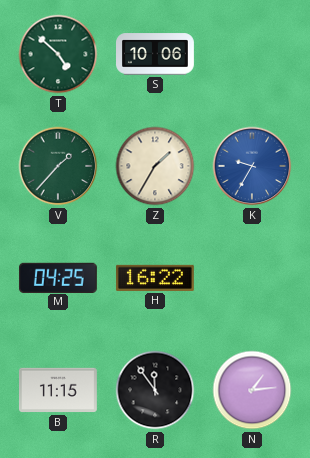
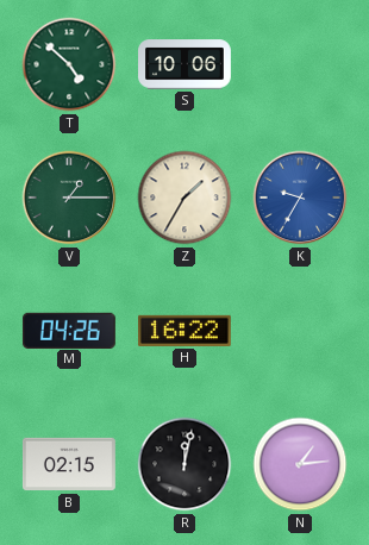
V: 1:37 -> 1:15 (69, 198)
M: 04:25 -> 04:26 (69, 330)
B: 11:15 -> 02:15 (69, 464)
R: 11:54 -> 12:02 (185, 464)
